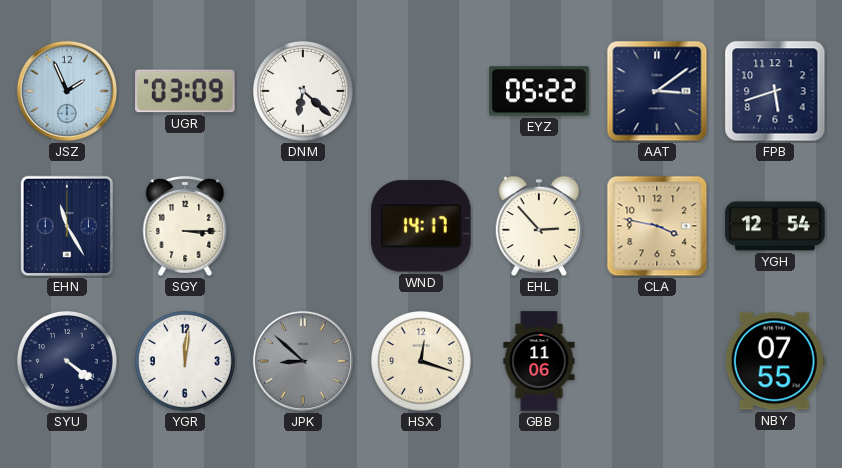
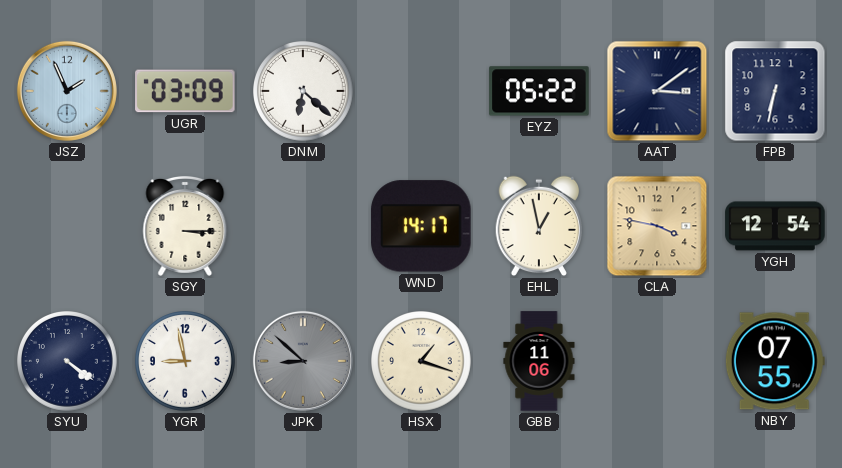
FPB: 5:42 -> 6:32 (775, 91)
EHN: 11:25 -> none (67, 226)
EHL: 2:53 -> 12:58 (538, 226)
YGR: 12:01 -> 8:58 (186, 362)
HSX: 12:18 -> 1:18 (422, 362)
